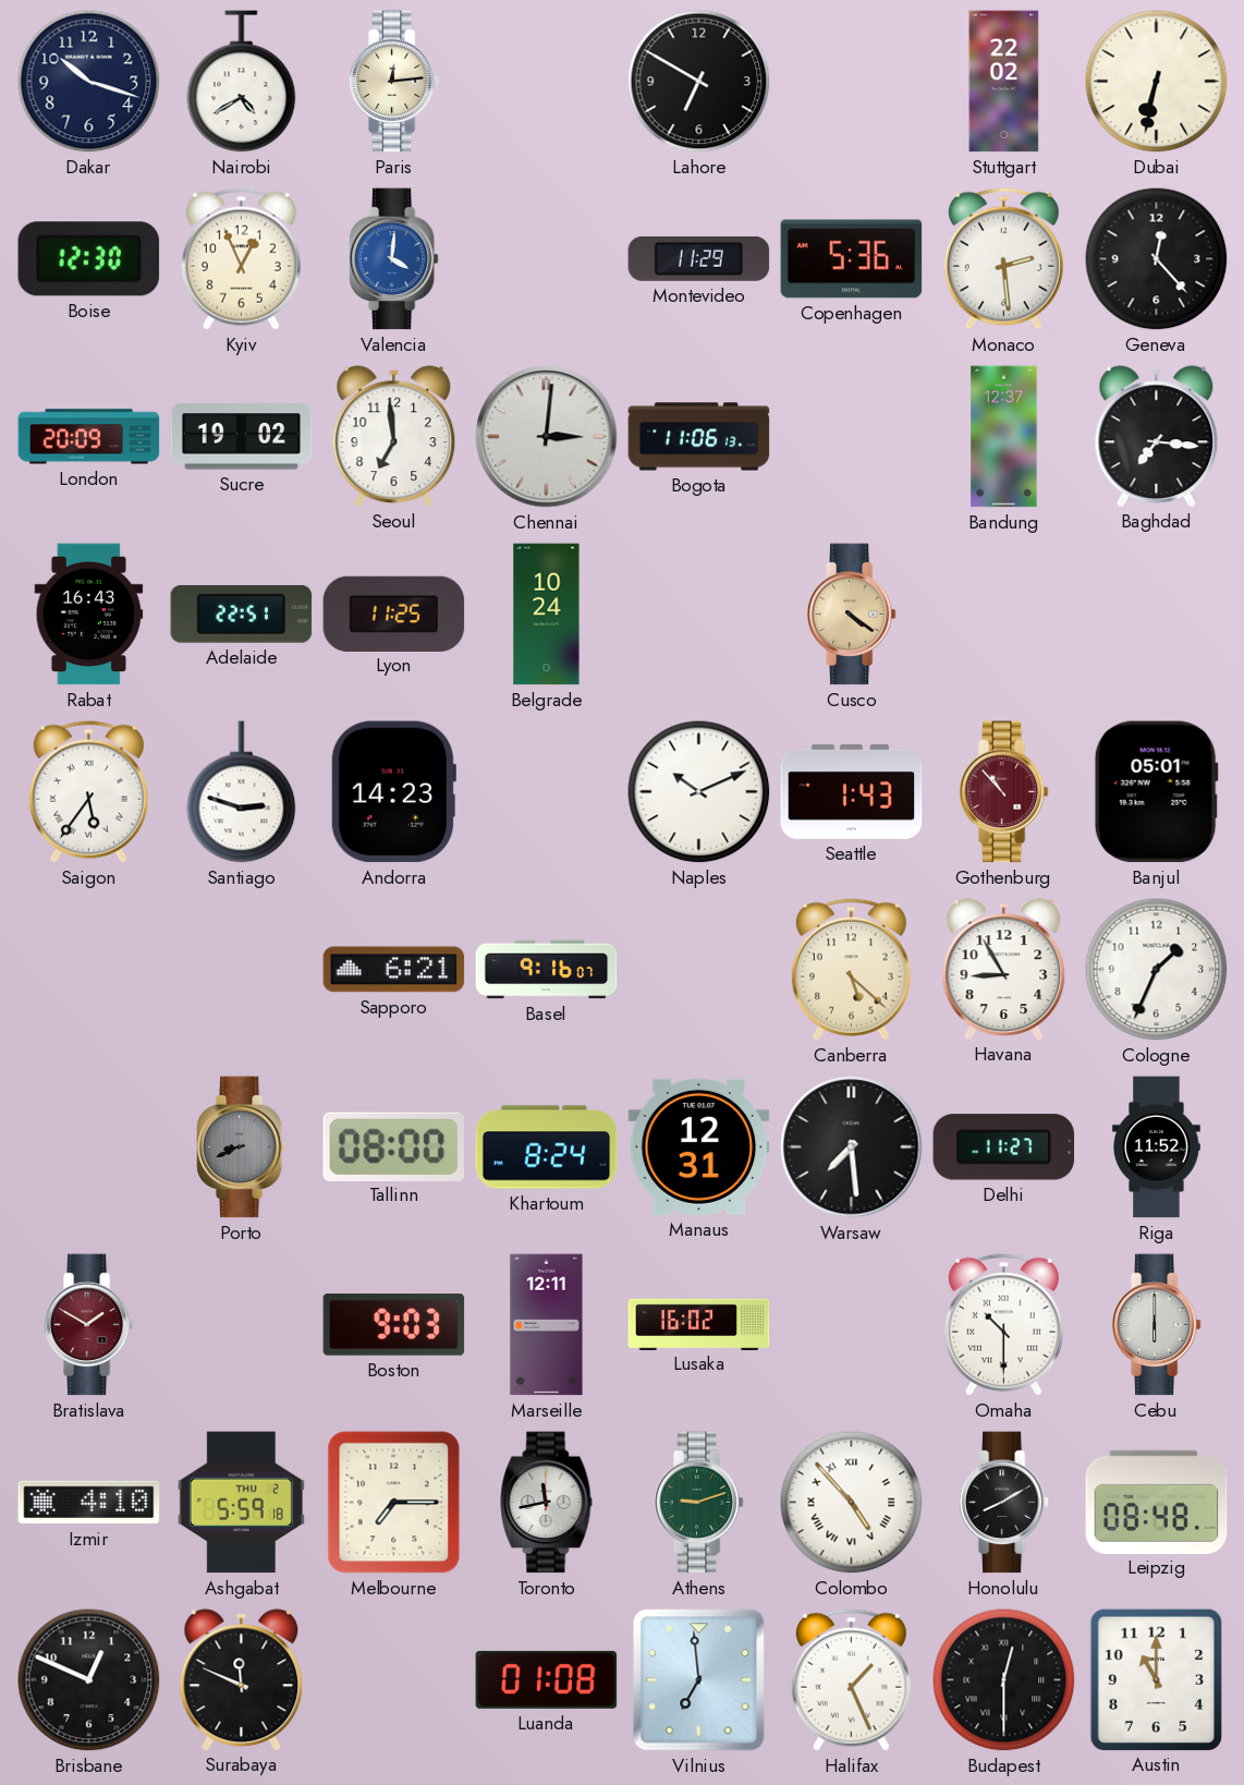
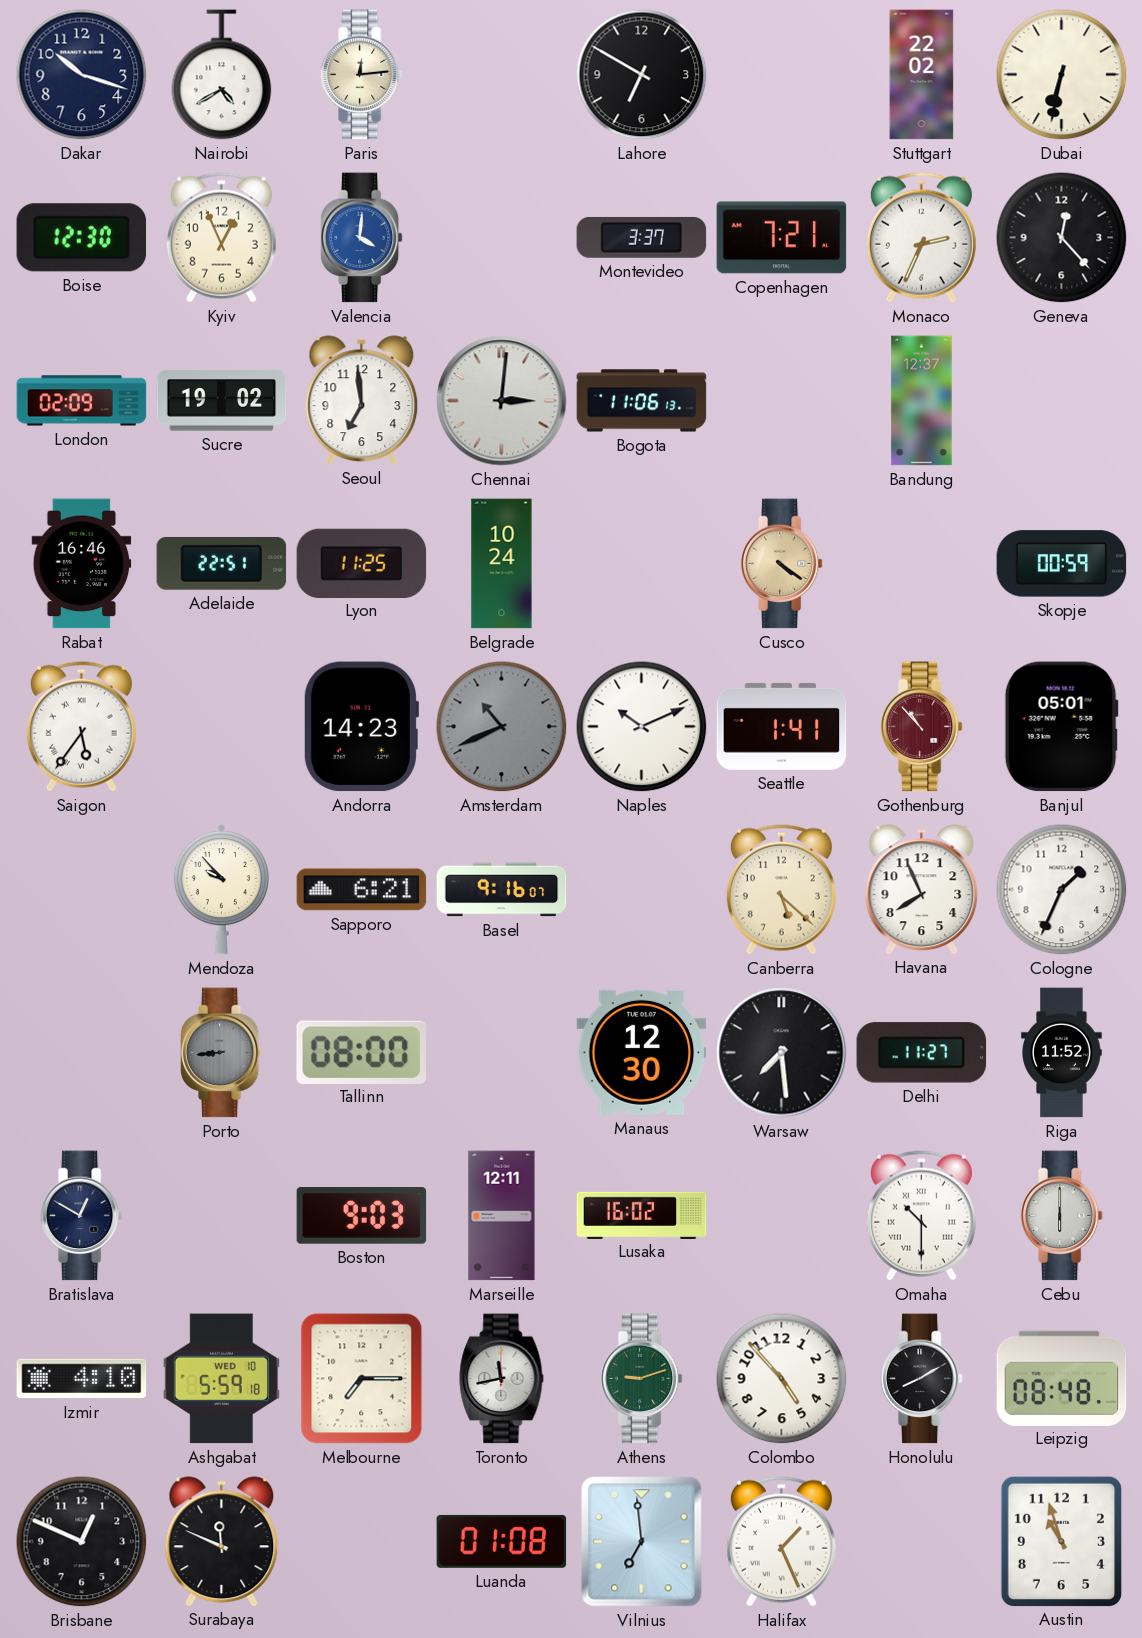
Montevideo: 11:29 -> 3:37 (642, 237)
Copenhagen: 5:36 -> 7:21 (782, 238)
Monaco: 2:29 -> 2:34 (921, 237)
London: 20:09 -> 02:09 (82, 401)
Baghdad: 7:16 -> none (1157, 436)
Rabat: 16:43 -> 16:46 (82, 564)
Skopje: none -> 00:59 (1062, 564)
Santiago: 2:48 -> none (242, 792)
Amsterdam: none -> 10:41 (502, 727)
Seattle: 1:43 -> 1:41 (782, 726)
Mendoza: none -> 9:53 (221, 890)
Havana: 8:55 -> 7:56 (922, 889)
Porto: 8:41 -> 8:44 (221, 1053)
Khartoum: 8:24 -> none (547, 1147)
Manaus: 12:31 -> 12:30 (642, 1052)
Bratislava: 1:50 -> 12:50 (81, 1216)
Bratislava dial: burgundy -> navy (81, 1216)
Ashgabat date: THU 2 -> WED 10 (221, 1379)
Colombo numerals: Roman -> Arabic (782, 1379)
Budapest: 12:30 -> none (1004, 1680)
Austin: 11:00 -> 10:57 (1061, 1541)
